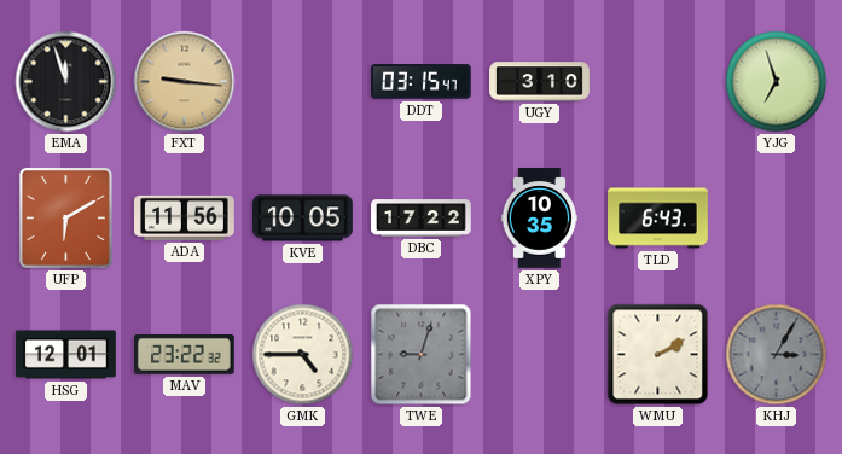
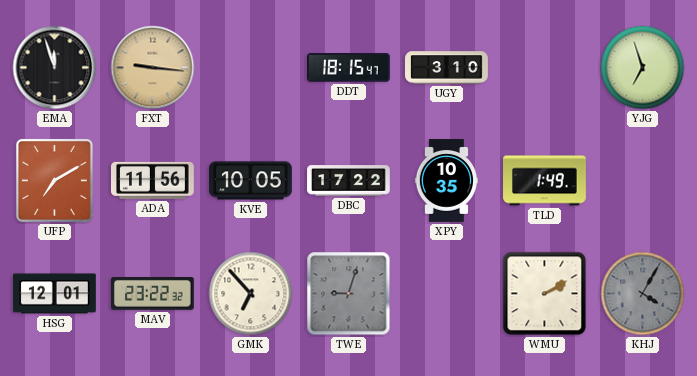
DDT: 03:15 -> 18:15 (349, 68)
UFP: 6:10 -> 7:10 (54, 180)
TLD: 6:43 -> 1:49 (545, 181)
GMK: 4:45 -> 6:53 (251, 294)
KHJ: 3:05 -> 4:05 (643, 294)
